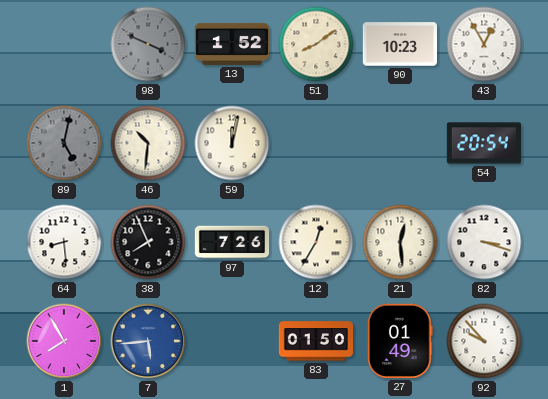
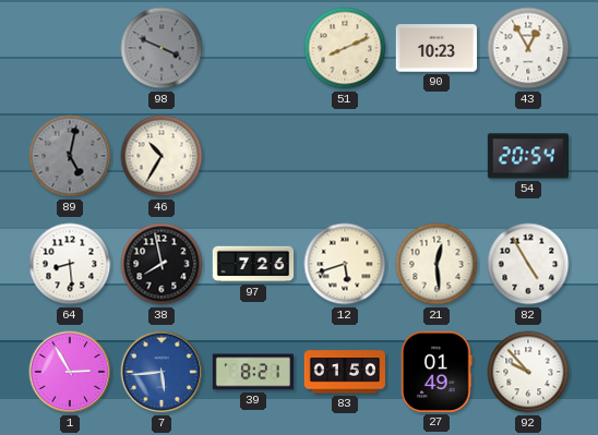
13: 1:52 -> none (231, 44)
51: 8:09 -> 8:11 (345, 48)
46: 10:31 -> 10:35 (162, 156)
59: 12:02 -> none (232, 143)
38: 7:56 -> 7:58 (162, 264)
12: 12:35 -> 5:42 (345, 264)
82: 3:18 -> 4:55 (528, 264)
1: 7:55 -> 2:55 (70, 372)
39: none -> 8:21 (252, 372)
